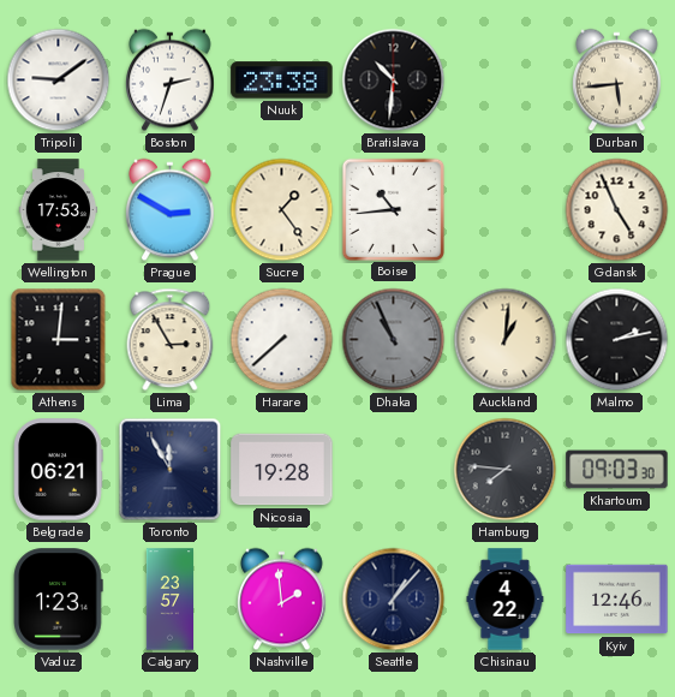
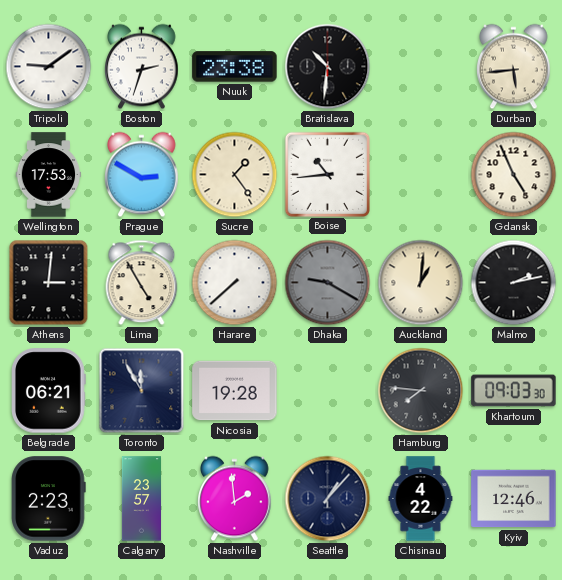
Lima: 2:55 -> 4:55 (142, 283)
Dhaka: 10:56 -> 9:20 (328, 283)
Vaduz: 1:23 -> 2:23 (49, 499)
